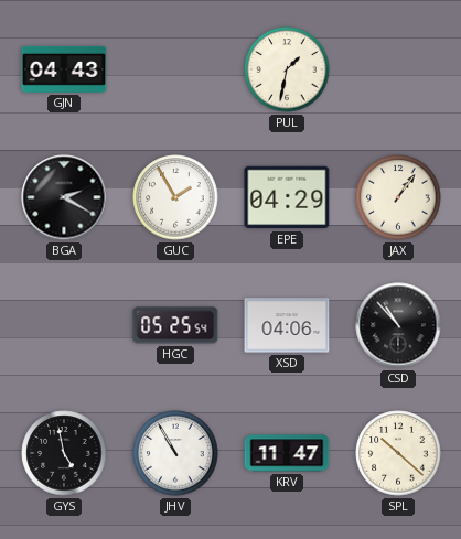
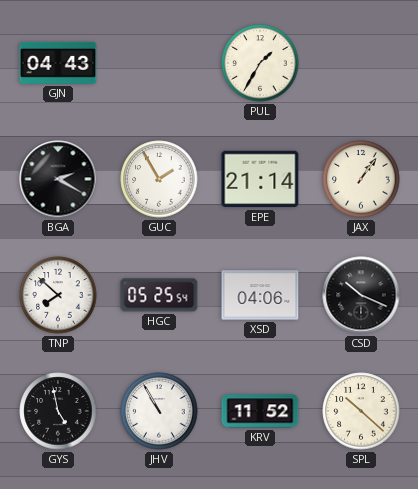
PUL: 1:32 -> 1:35 (260, 63)
EPE: 04:29 -> 21:14 (260, 179)
TNP: none -> 7:52 (58, 295)
CSD: 10:53 -> 10:19 (361, 295)
KRV: 11:47 -> 11:52 (260, 411)
